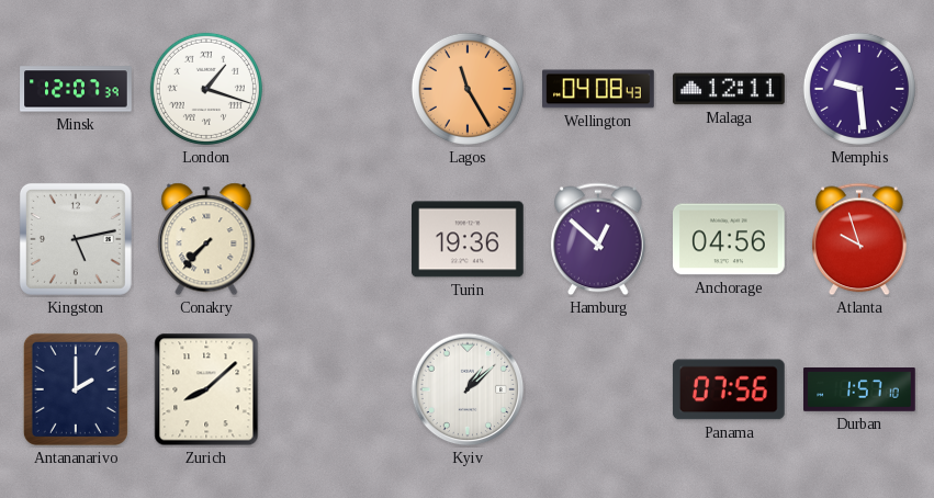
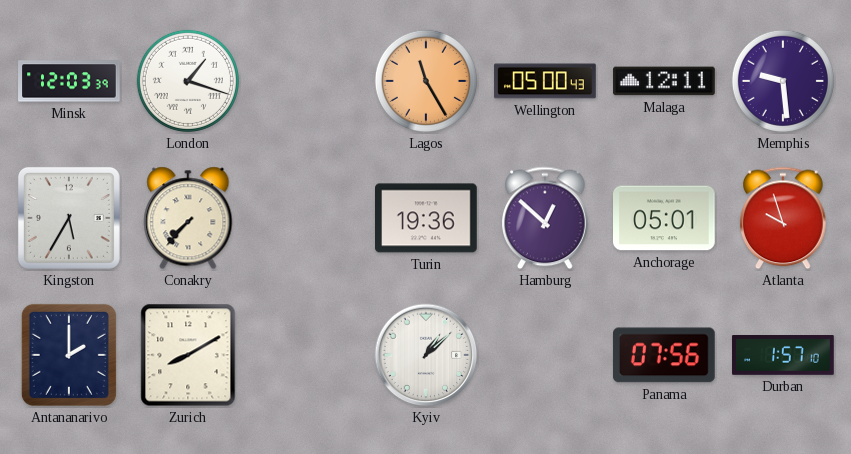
Minsk: 12:07 -> 12:03 (69, 81)
Wellington: 04:08 -> 05:00 (545, 81)
Kingston: 5:13 -> 5:35 (69, 218)
Anchorage: 04:56 -> 05:01 (665, 218)
Zurich: 8:08 -> 8:10 (188, 355)
